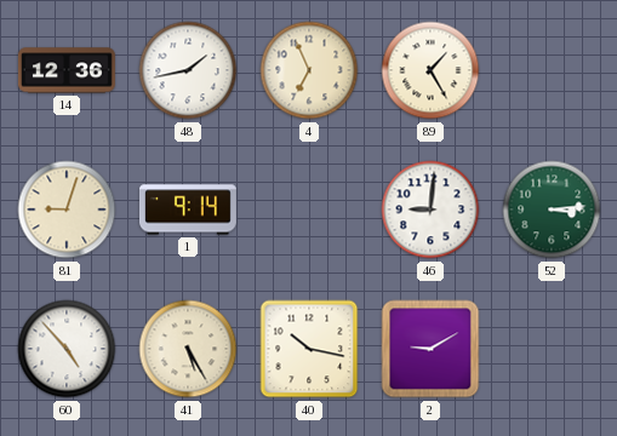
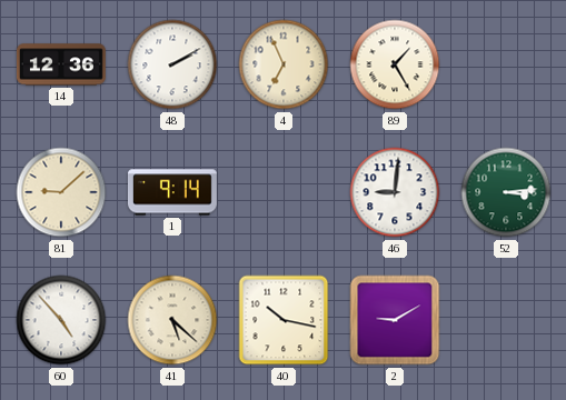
48: 1:43 -> 2:10 (172, 64)
81: 9:03 -> 9:08 (61, 192)
41: 5:25 -> 5:22 (172, 320)
